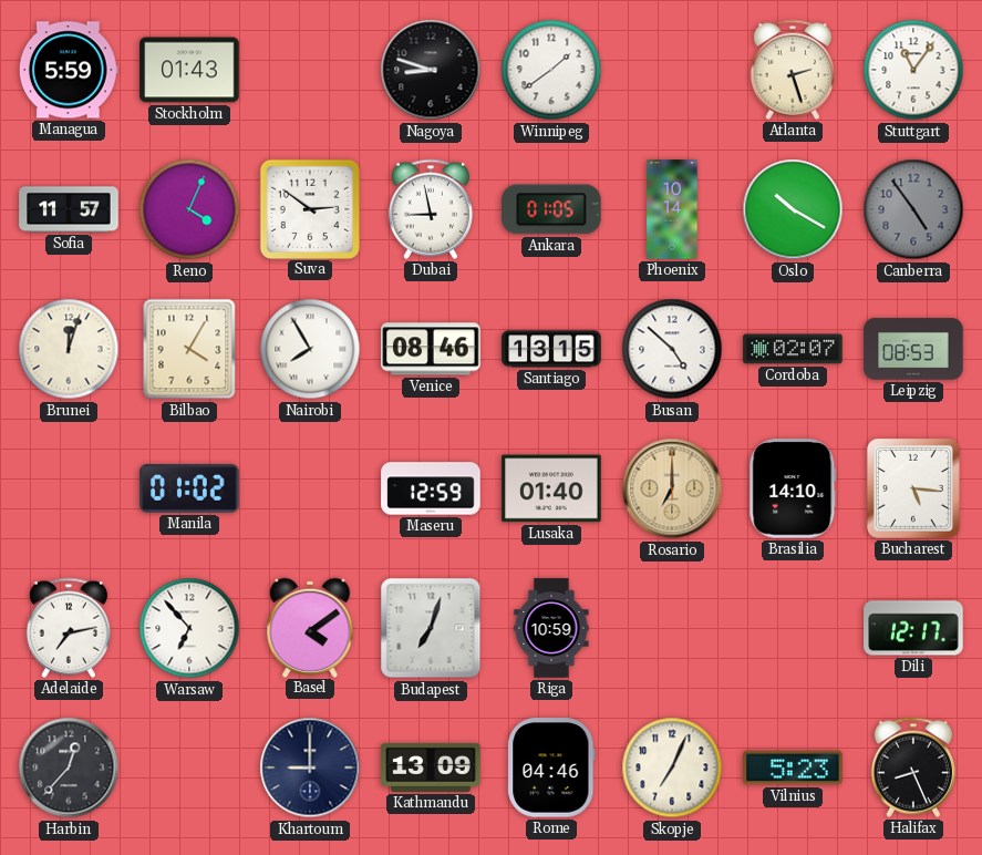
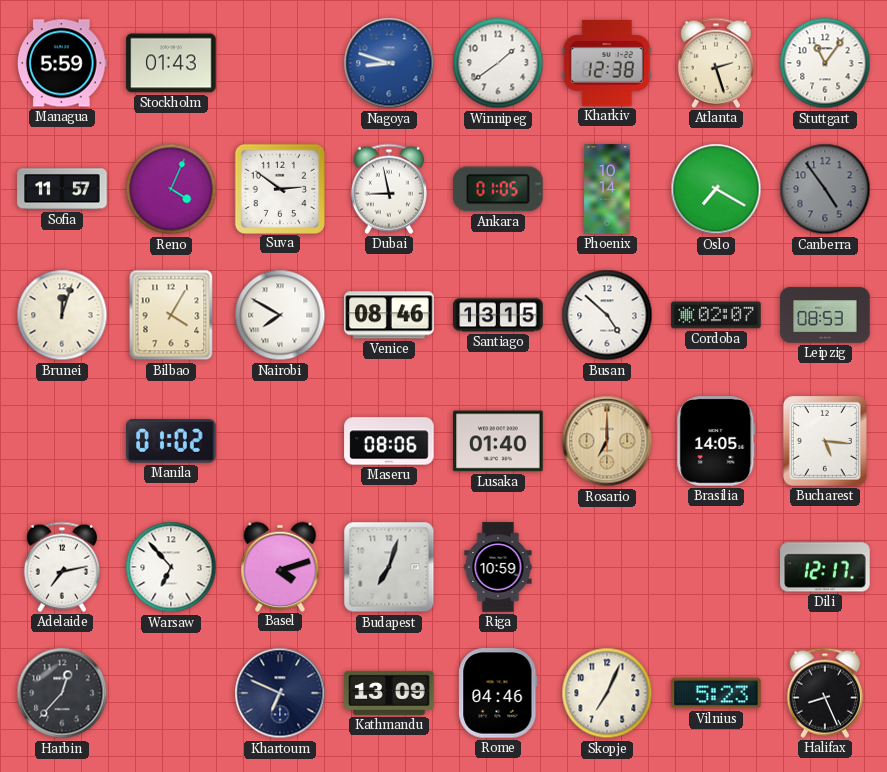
Nagoya dial: black -> blue (389, 63)
Kharkiv: none -> 12:38 (607, 63)
Oslo: 10:20 -> 7:20 (716, 189)
Nairobi: 7:55 -> 7:50 (280, 315)
Maseru: 12:59 -> 08:06 (389, 441)
Brasilia: 14:10 -> 14:05 (716, 441)
Basel: 4:09 -> 4:12 (280, 566)
Khartoum: 9:00 -> 6:49 (280, 693)
